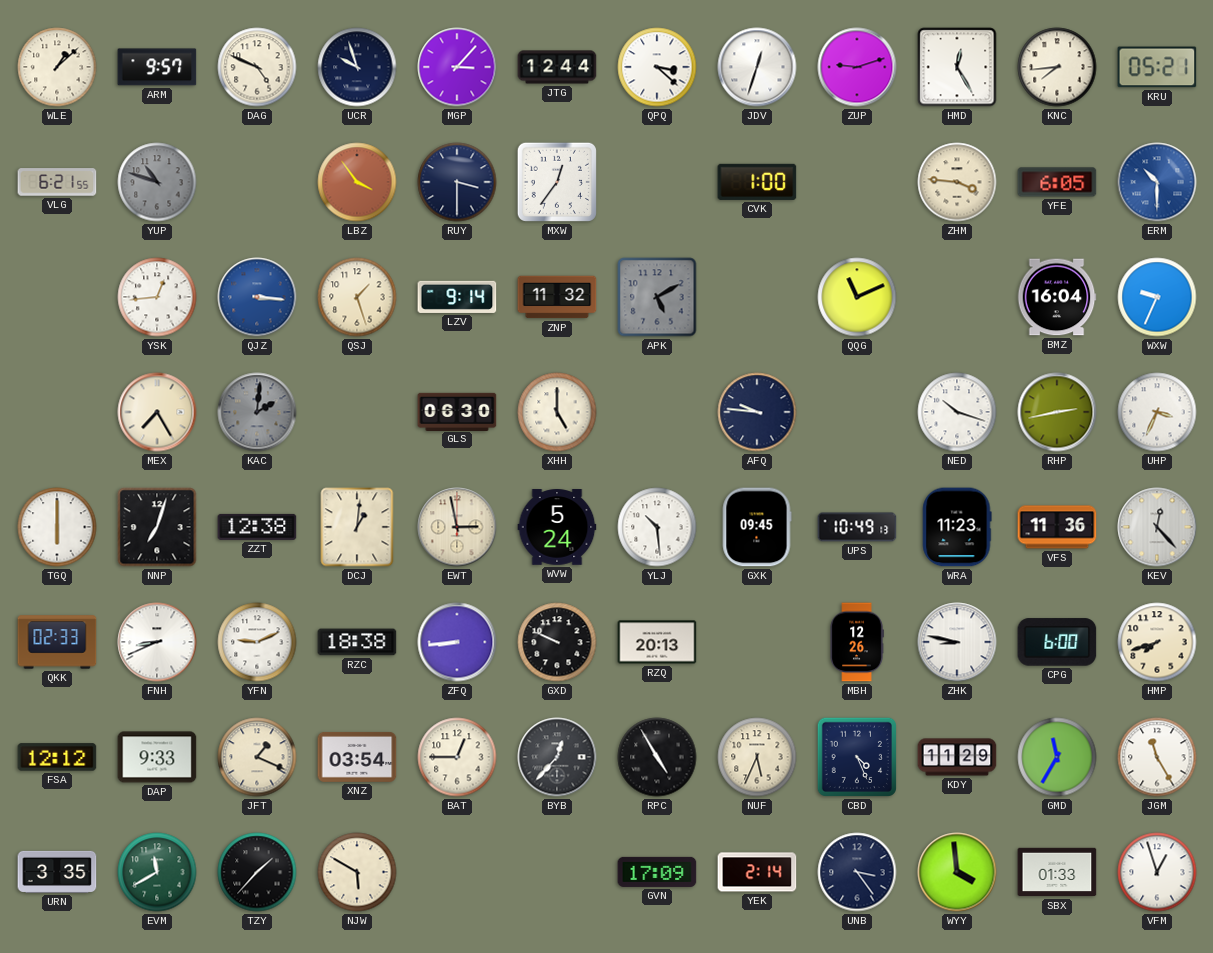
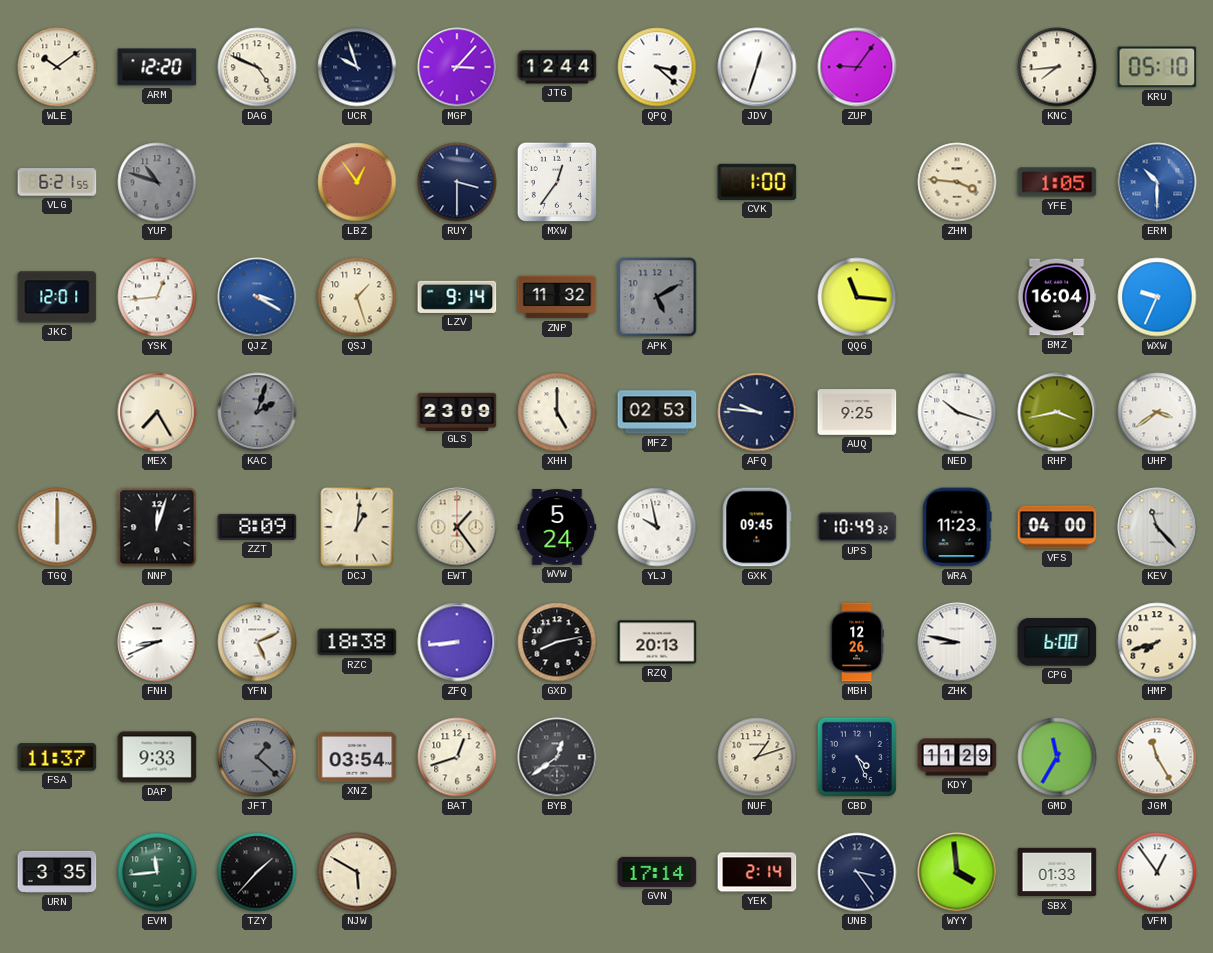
WLE: 1:08 -> 10:09 (57, 67)
ARM: 9:57 -> 12:20 (157, 67)
ZUP: 9:12 -> 9:06 (857, 67)
HMD: 12:25 -> none (957, 67)
KRU: 05:21 -> 05:10 (1157, 67)
LBZ: 3:54 -> 12:54 (357, 182)
YFE: 6:05 -> 1:05 (1057, 182)
JKC: none -> 12:01 (57, 297)
QJZ: 3:16 -> 3:20 (257, 297)
QQG: 11:11 -> 11:16 (857, 297)
KAC: 2:01 -> 2:03 (257, 412)
GLS: 06:30 -> 23:09 (457, 411)
MFZ: none -> 02:53 (657, 412)
AUQ: none -> 9:25 (857, 412)
RHP: 2:43 -> 3:43 (1057, 412)
UHP: 3:34 -> 3:39 (1157, 412)
NNP: 7:03 -> 12:03 (157, 527)
ZZT: 12:38 -> 8:09 (257, 527)
EWT: 2:58 -> 1:24 (457, 527)
YLJ: 10:29 -> 9:58 (657, 527)
UPS: 10:49:13 -> 10:49:32 (857, 527)
VFS: 11:36 -> 04:00 (1057, 527)
KEV: 12:23 -> 11:23 (1157, 527)
QKK: 02:33 -> none (57, 642)
YFN: 9:11 -> 5:11 (257, 642)
GXD: 9:49 -> 8:13 (557, 642)
FSA: 12:12 -> 11:37 (57, 757)
JFT: 1:19 -> 1:22 (257, 757)
JFT dial: cream -> grey (257, 757)
BAT: 12:45 -> 12:42 (457, 757)
BYB: 12:37 -> 12:39 (557, 757)
RPC: 4:55 -> none (657, 757)
NUF: 5:34 -> 1:12 (757, 757)
EVM: 11:40 -> 11:44 (157, 872)
GVN: 17:09 -> 17:14 (657, 872)
VFM: 12:57 -> 12:54 (1157, 872)
